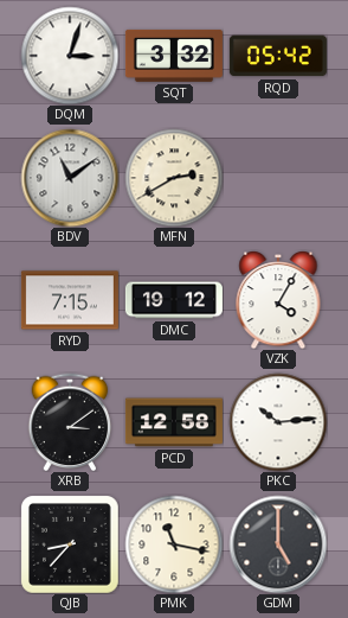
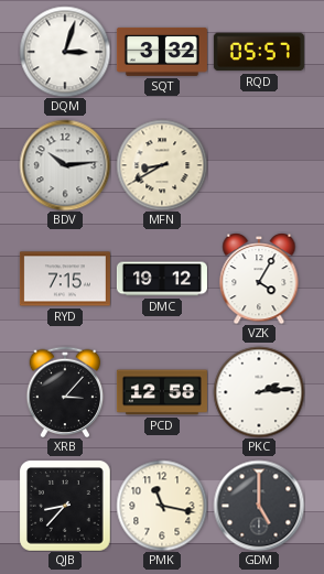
RQD: 05:42 -> 05:57 (259, 52)
BDV: 11:09 -> 10:14 (65, 165)
MFN: 2:40 -> 8:40 (162, 165)
XRB: 3:09 -> 3:07 (65, 392)
PKC: 10:14 -> 2:14 (259, 392)
